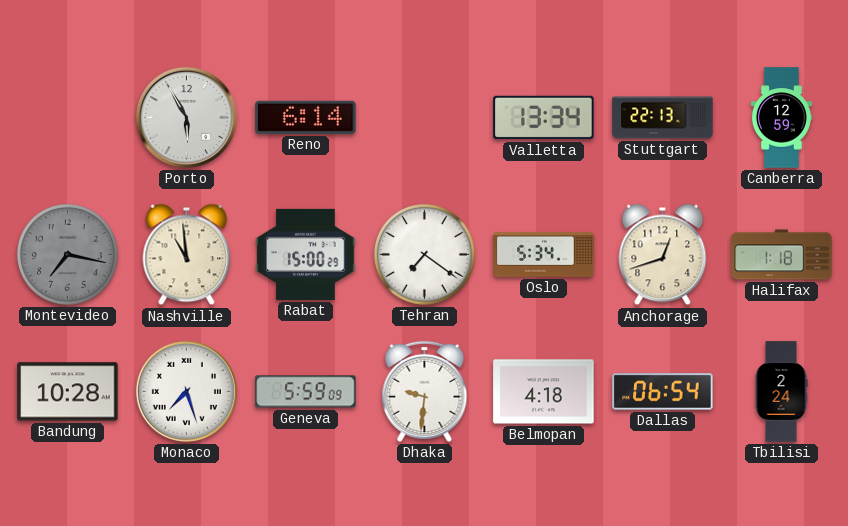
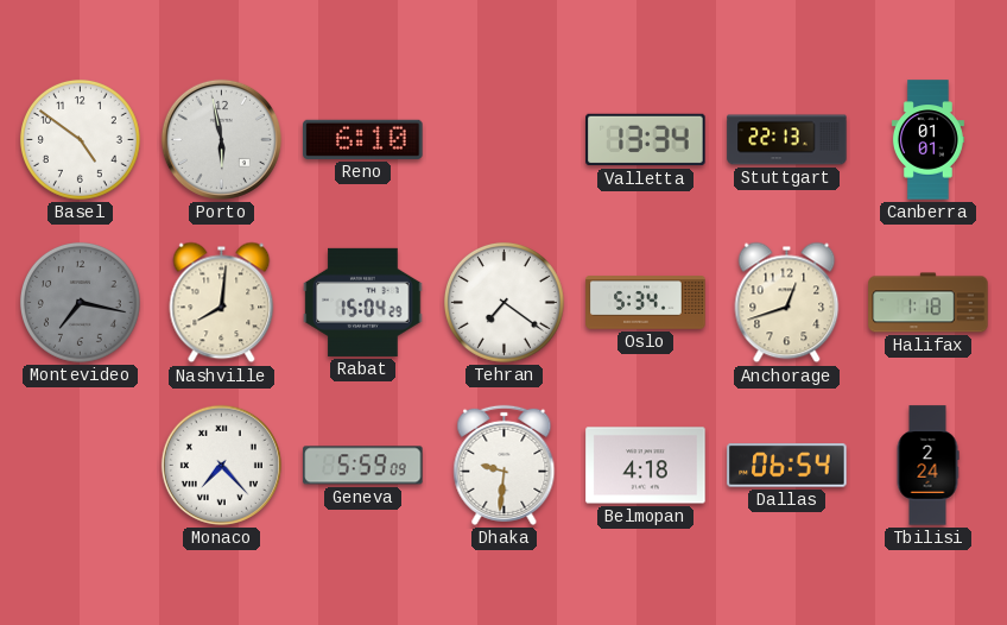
Basel: none -> 4:51 (80, 139)
Porto: 5:55 -> 5:58 (221, 139)
Reno: 6:14 -> 6:10 (363, 139)
Canberra: 12:59 -> 01:01 (927, 140)
Nashville: 10:59 -> 8:01 (222, 303)
Rabat: 15:00 -> 15:04 (363, 302)
Bandung: 10:28 -> none (68, 392)
Monaco: 7:27 -> 7:23 (221, 465)
